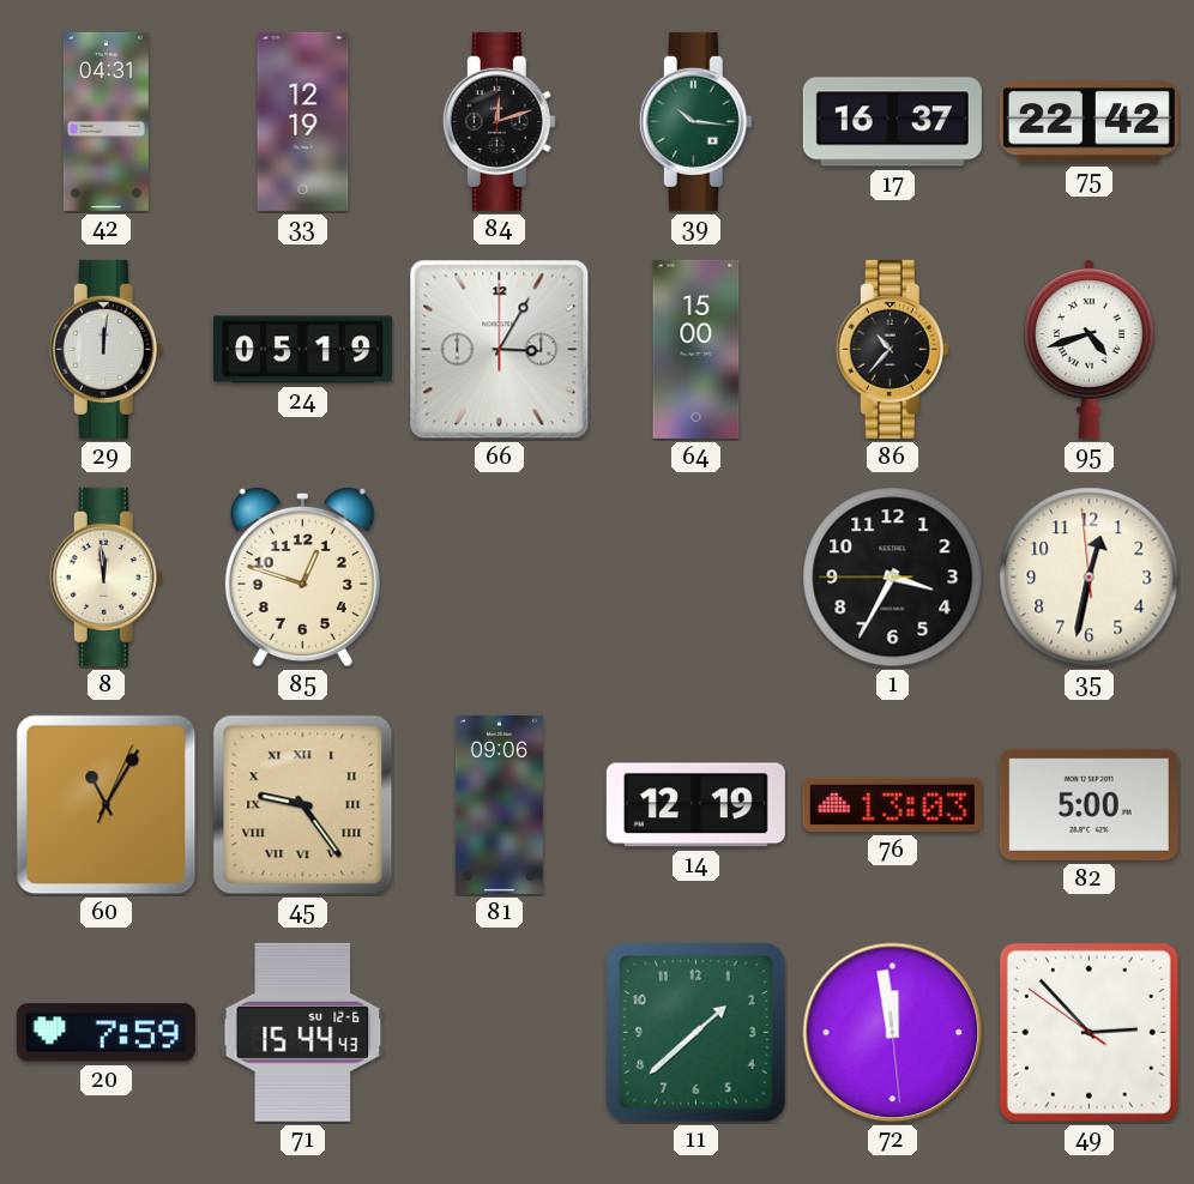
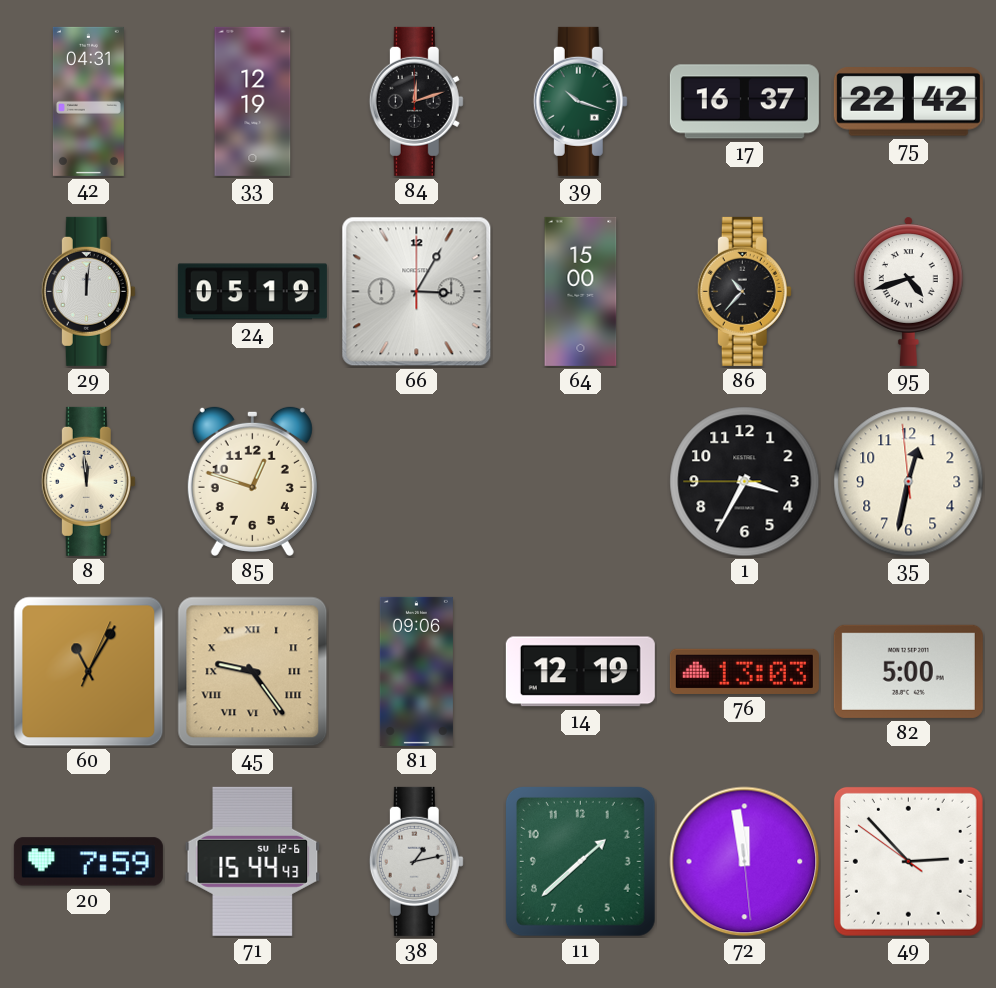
39: 10:16 -> 10:18 (580, 101)
38: none -> 1:13 (416, 861)
